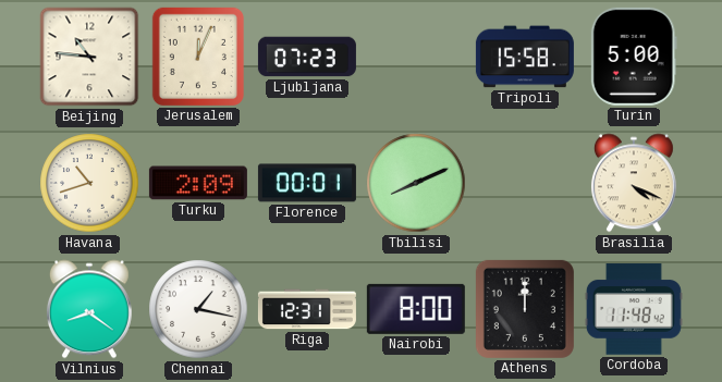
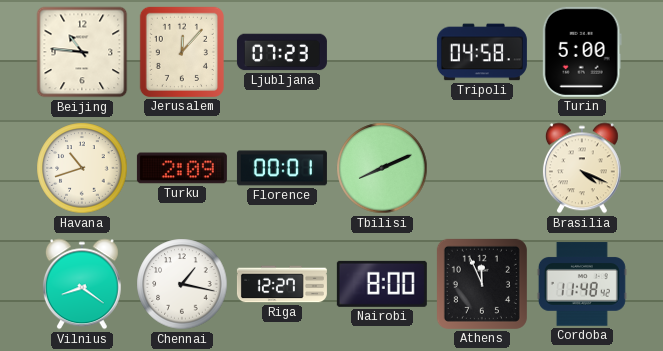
Jerusalem: 12:04 -> 12:07 (182, 52)
Tripoli: 15:58 -> 04:58 (482, 52)
Riga: 12:31 -> 12:27 (282, 284)
Athens: 12:00 -> 11:56 (482, 284)
